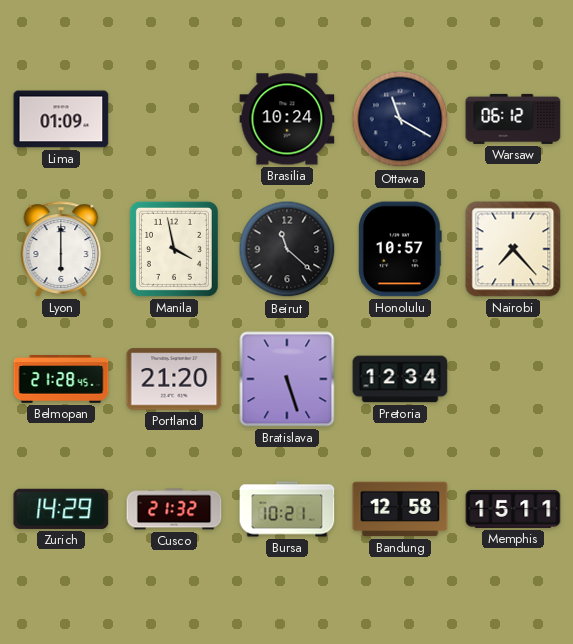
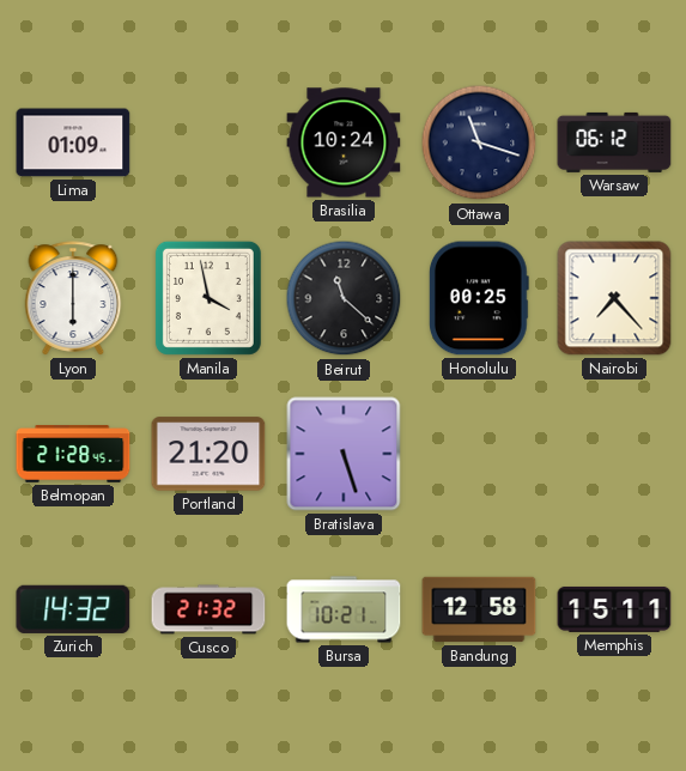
Ottawa: 11:20 -> 11:18 (479, 142)
Honolulu: 10:57 -> 00:25 (479, 298)
Pretoria: 12:34 -> none (400, 379)
Zurich: 14:29 -> 14:32 (73, 609)
